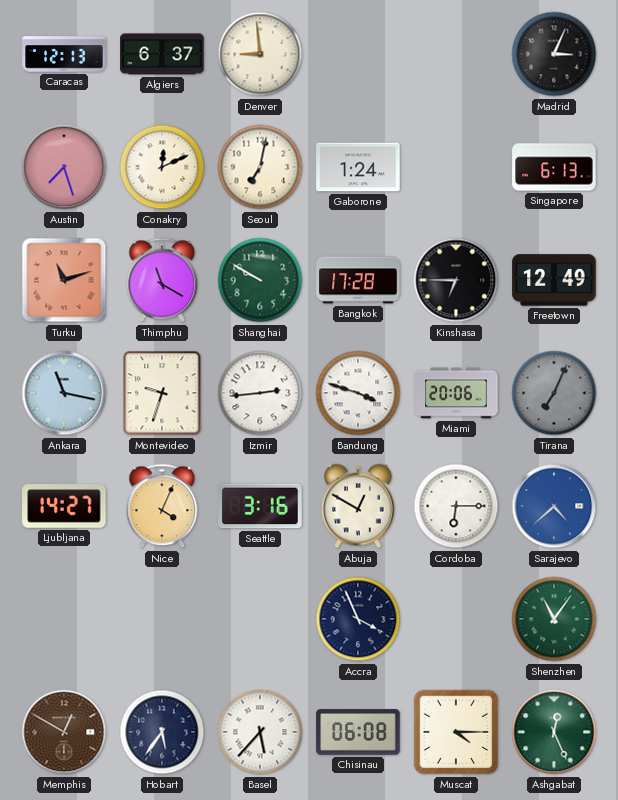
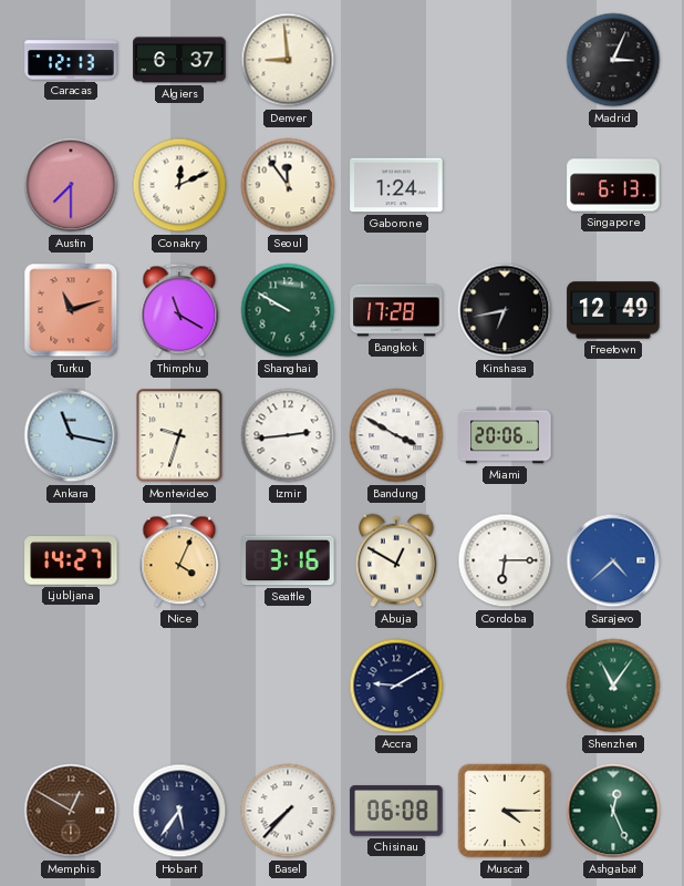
Austin: 7:27 -> 7:30 (71, 185)
Seoul: 7:02 -> 11:54 (288, 185)
Kinshasa: 6:45 -> 6:43 (505, 310)
Bandung: 3:48 -> 3:50 (396, 435)
Tirana: 7:04 -> none (554, 393)
Accra: 3:56 -> 9:10 (396, 686)
Basel: 5:37 -> 7:37 (288, 811)
